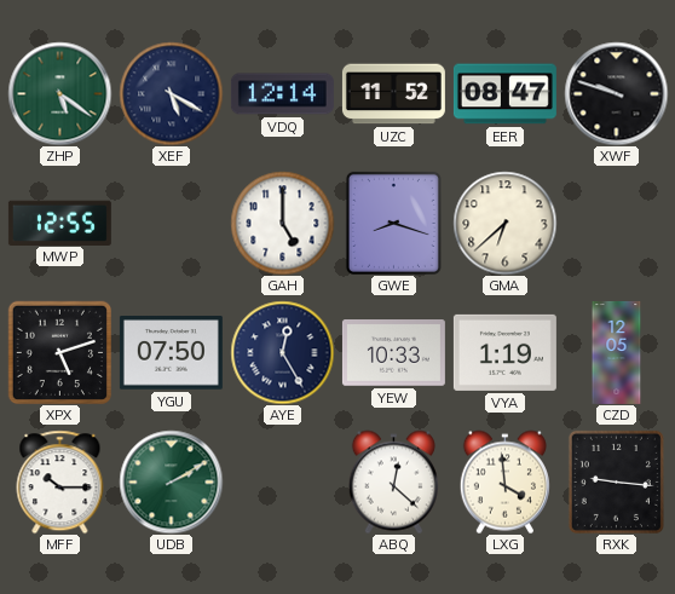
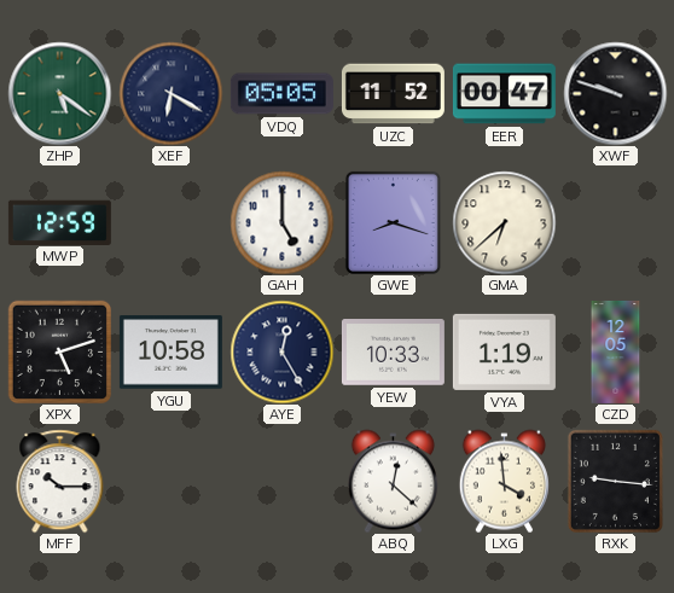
XEF: 5:20 -> 6:20 (170, 93)
VDQ: 12:14 -> 05:05 (281, 94)
EER: 08:47 -> 00:47 (504, 94)
MWP: 12:55 -> 12:59 (59, 222)
YGU: 07:50 -> 10:58 (170, 353)
UDB: 2:10 -> none (171, 481)
